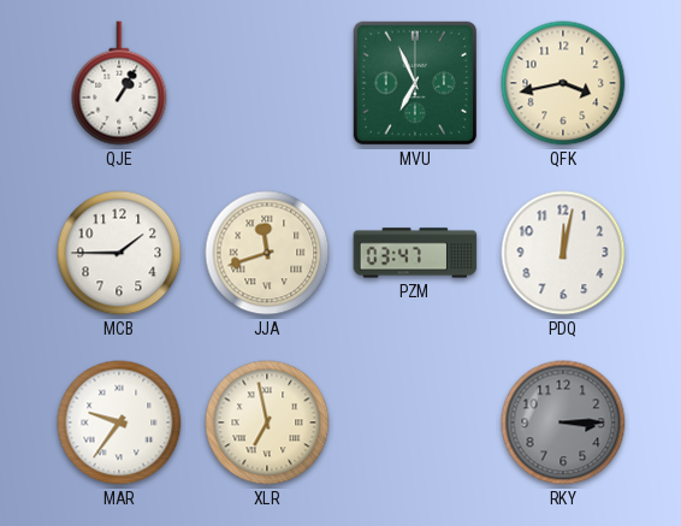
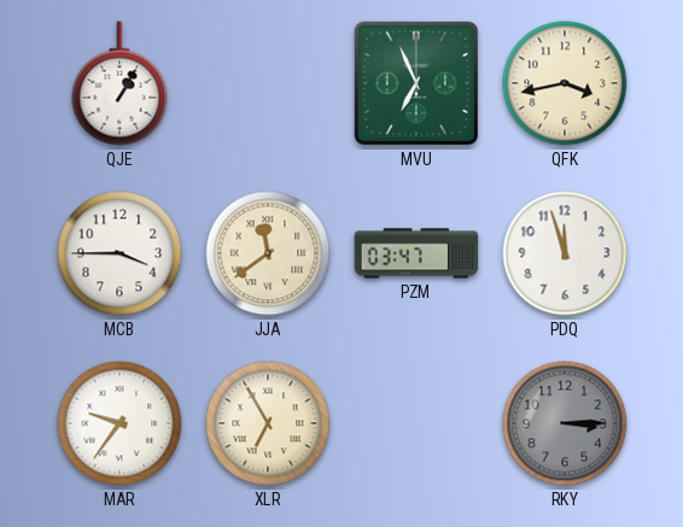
MCB: 1:45 -> 3:45 (119, 253)
JJA: 11:42 -> 11:39 (268, 253)
PDQ: 12:02 -> 11:57 (565, 253)
XLR: 6:58 -> 6:55 (268, 423)
